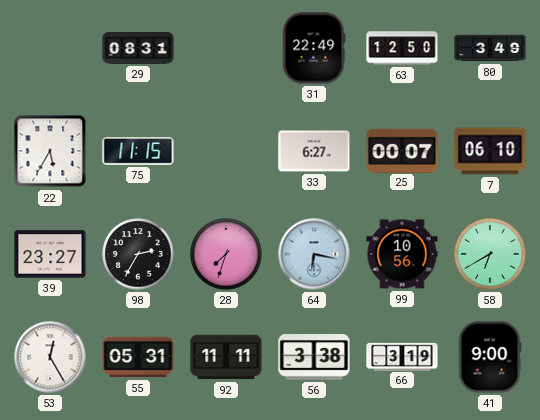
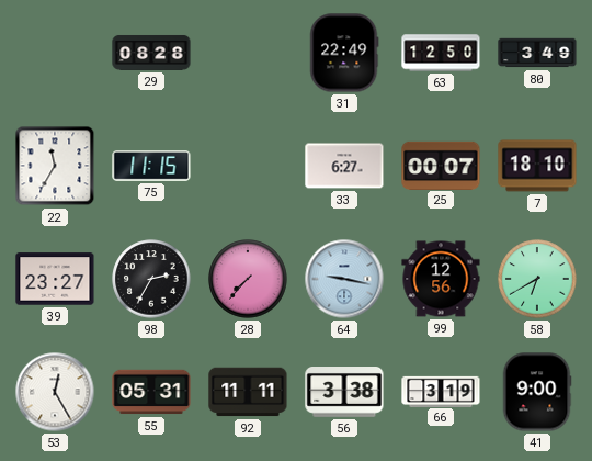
29: 08:31 -> 08:28 (151, 53)
22: 5:35 -> 11:35 (55, 166)
7: 06:10 -> 18:10 (537, 166)
28: 7:33 -> 7:37 (248, 279)
64: 6:17 -> 9:17 (344, 279)
99: 10:56 -> 12:56 (441, 279)
